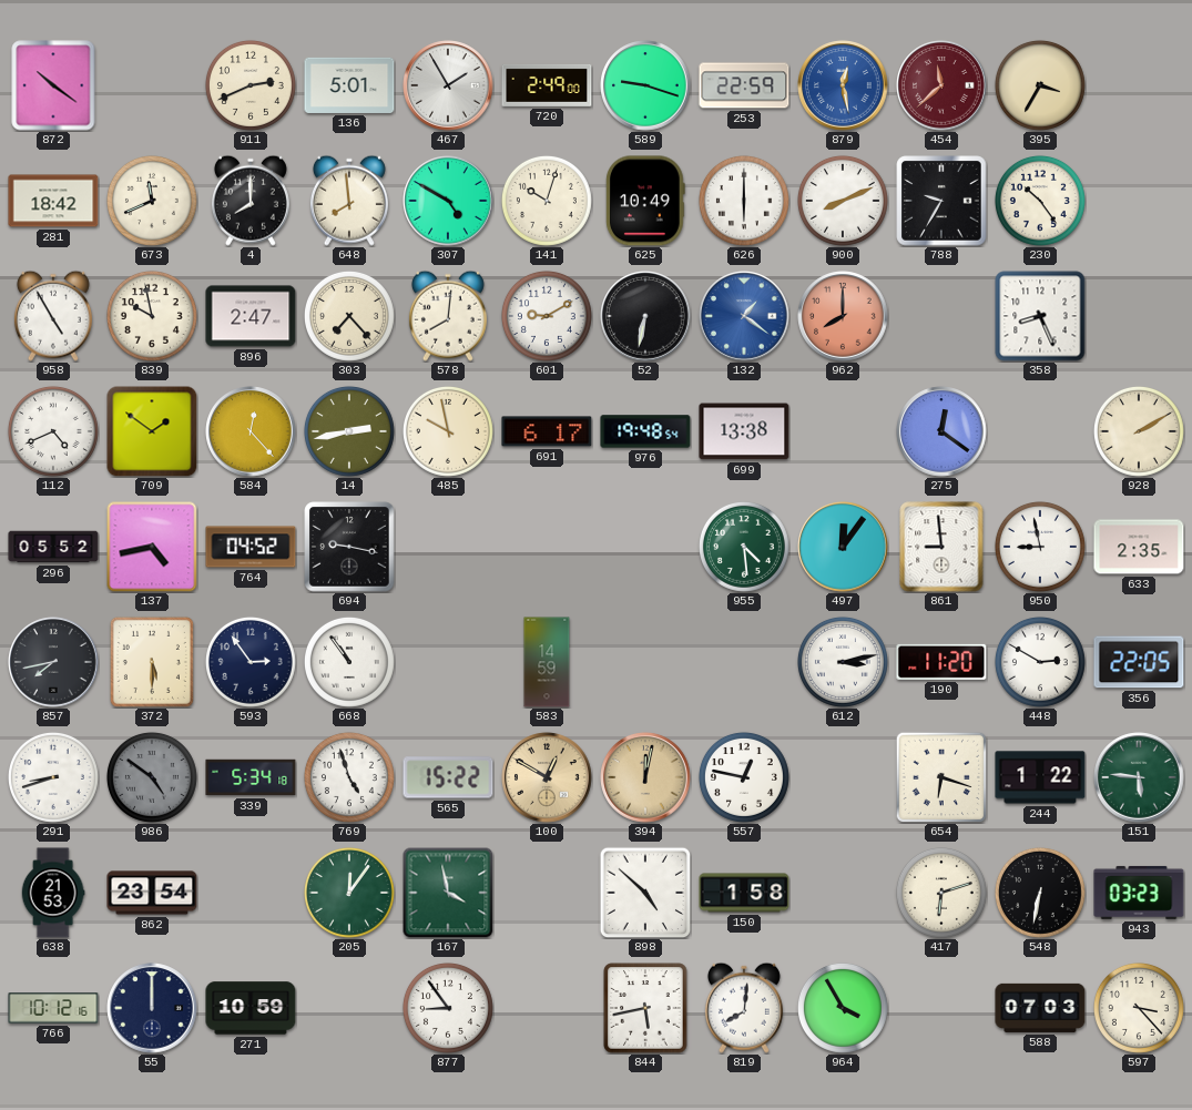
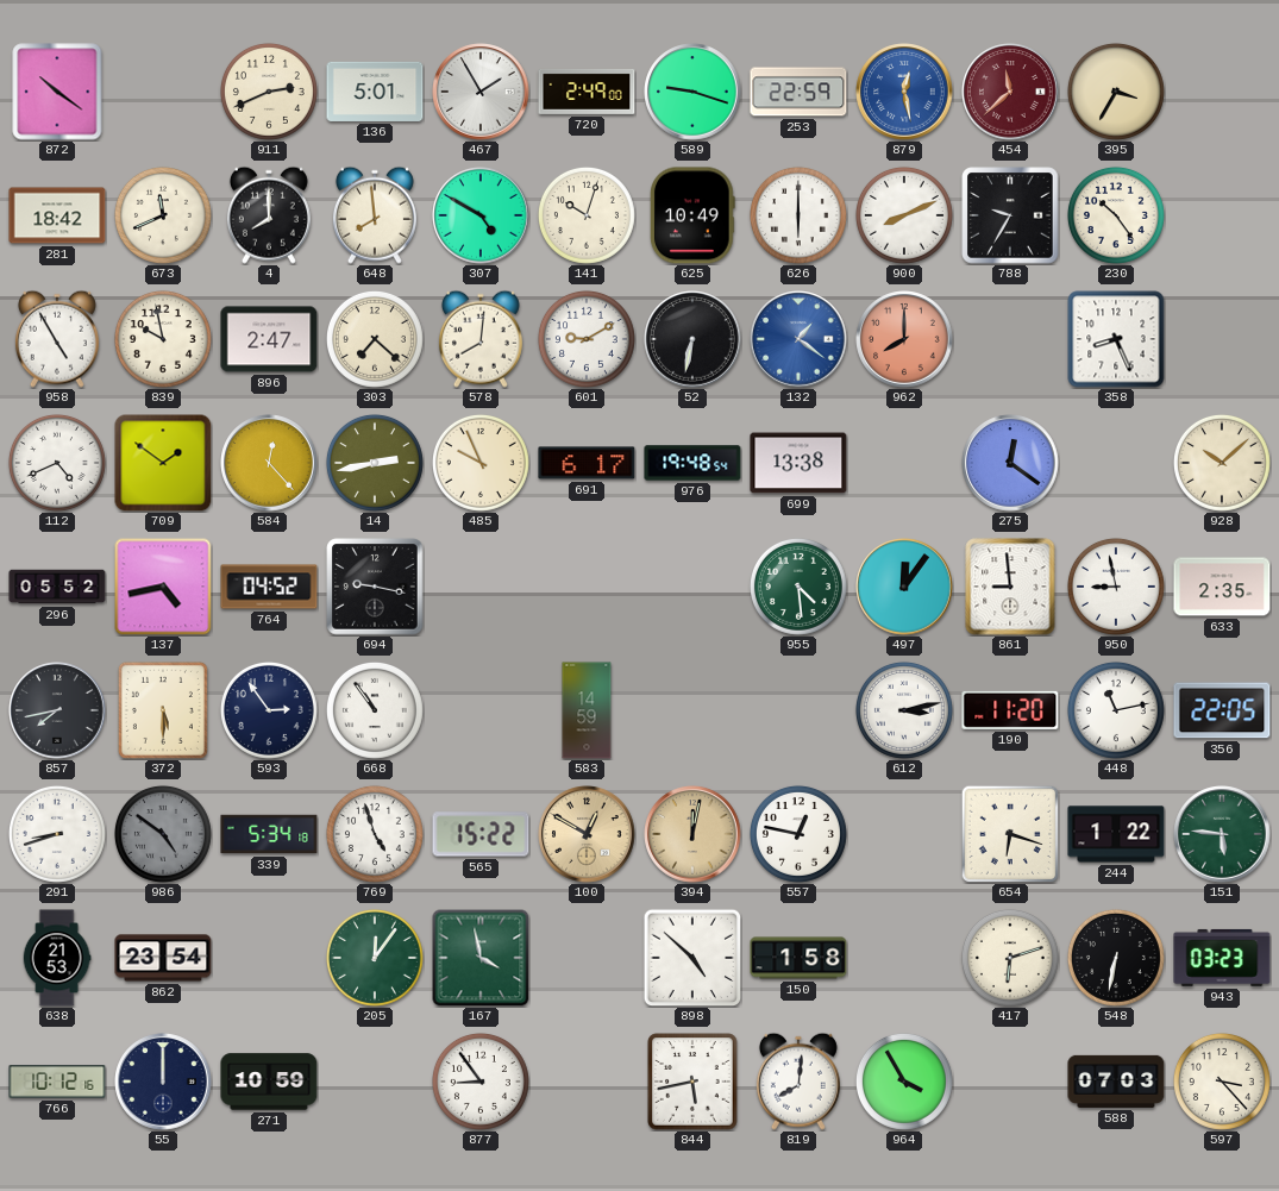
303: 7:23 -> 7:22 (375, 339)
485: 9:58 -> 9:56 (481, 463)
928: 2:10 -> 10:08 (1222, 463)
448: 2:50 -> 11:13 (1116, 710)
